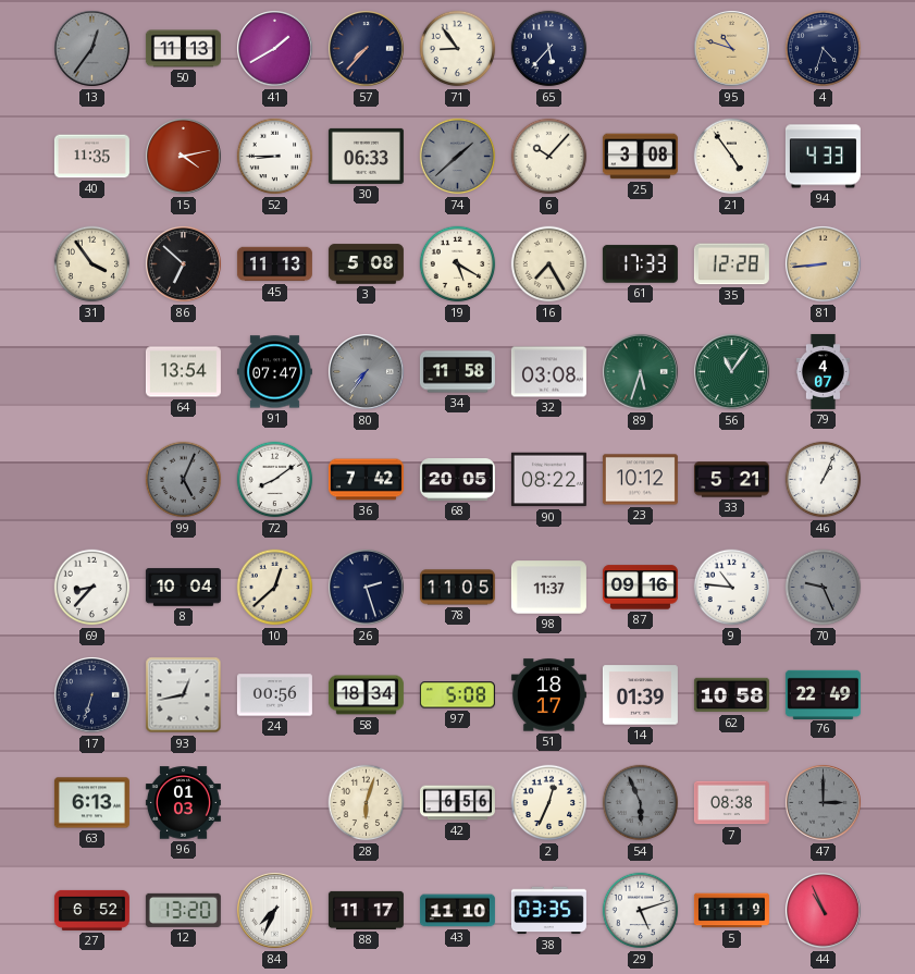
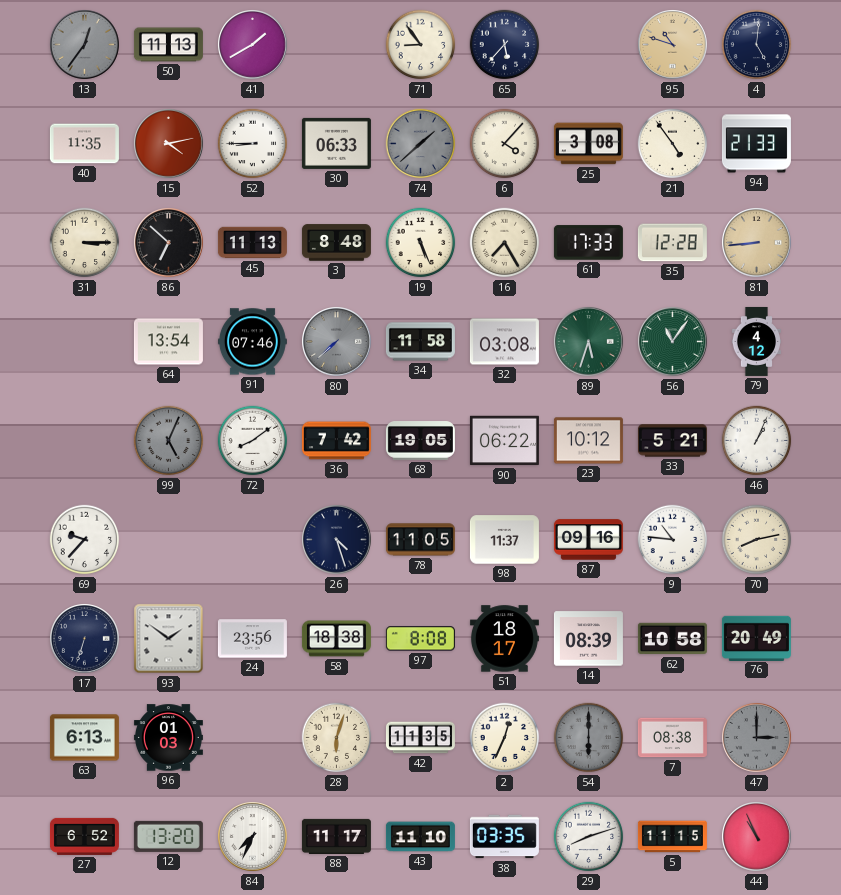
57: 7:37 -> none (367, 49)
4: 4:33 -> 5:01 (757, 45)
6: 10:07 -> 4:07 (505, 144)
94: 4:33 -> 21:33 (756, 144)
31: 3:54 -> 3:15 (85, 243)
3: 5:08 -> 8:48 (336, 243)
19: 5:20 -> 5:26 (421, 243)
91: 07:47 -> 07:46 (252, 342)
80: 7:36 -> 7:38 (337, 342)
79: 4:07 -> 4:12 (756, 341)
68: 20:05 -> 19:05 (420, 441)
90: 08:22 -> 06:22 (504, 441)
69: 8:37 -> 9:37 (85, 540)
8: 10:04 -> none (183, 588)
10: 12:38 -> none (275, 588)
26: 2:27 -> 4:27 (337, 540)
70: 9:26 -> 8:13 (757, 540)
70 dial: grey -> cream (757, 540)
93: 12:43 -> 1:51 (169, 639)
24: 00:56 -> 23:56 (252, 639)
58: 18:34 -> 18:38 (336, 639)
97: 5:08 -> 8:08 (420, 639)
14: 01:39 -> 08:39 (588, 639)
76: 22:49 -> 20:49 (756, 638)
42: 6:56 -> 11:35 (420, 738)
54: 5:56 -> 6:00 (589, 738)
29: 5:12 -> 8:12 (589, 837)
5: 11:19 -> 11:15 (672, 837)
